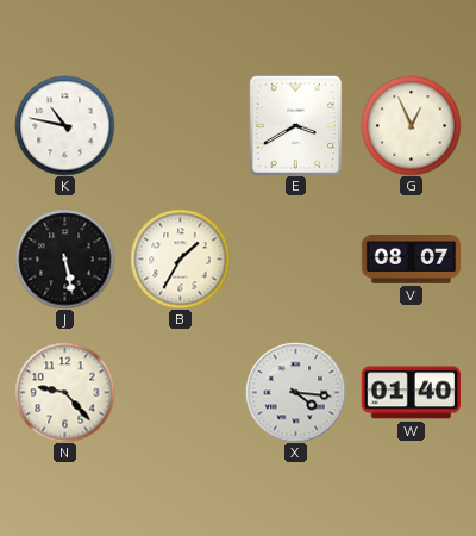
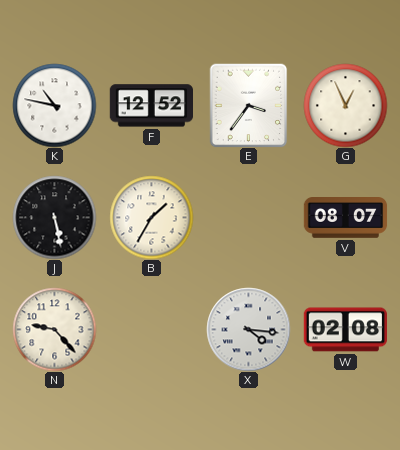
F: none -> 12:52 (151, 106)
E: 3:40 -> 3:36 (249, 105)
W: 01:40 -> 02:08 (345, 330)
